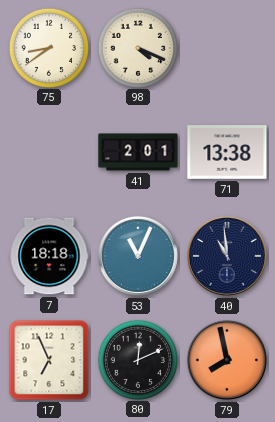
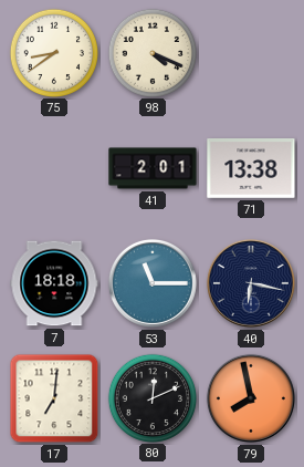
53: 11:04 -> 11:15 (153, 283)
40: 10:59 -> 6:17 (251, 283)
17: 6:56 -> 7:01 (54, 398)
